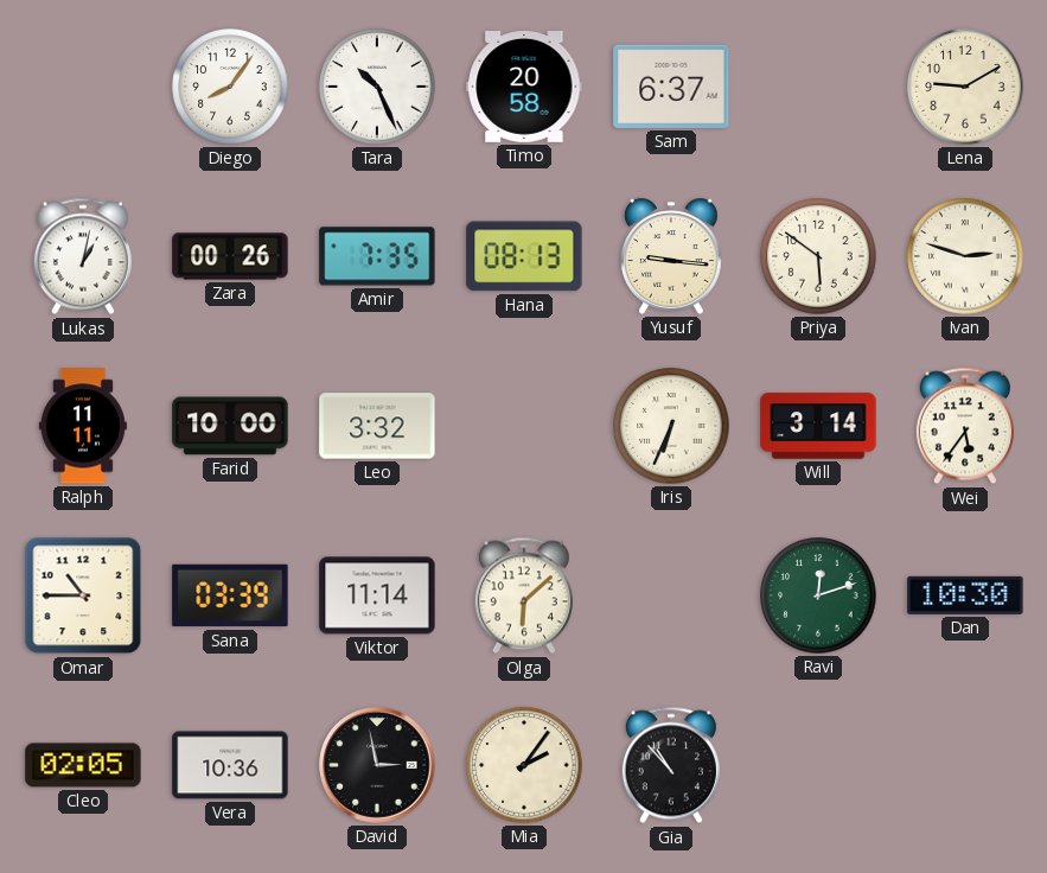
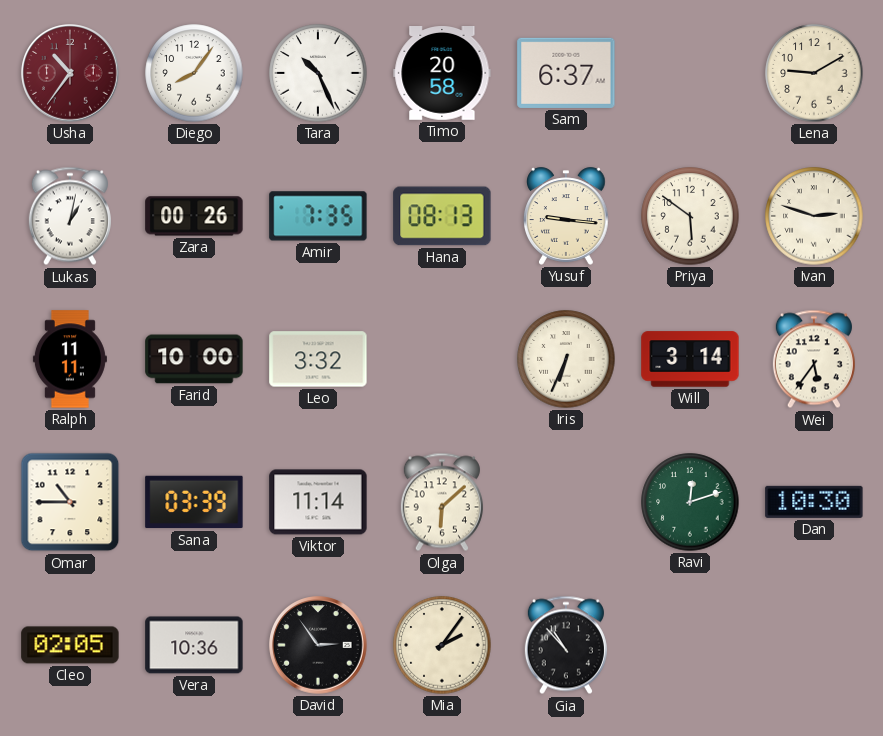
Usha: none -> 10:36 (70, 73)
David: 2:58 -> 2:54 (318, 645)
